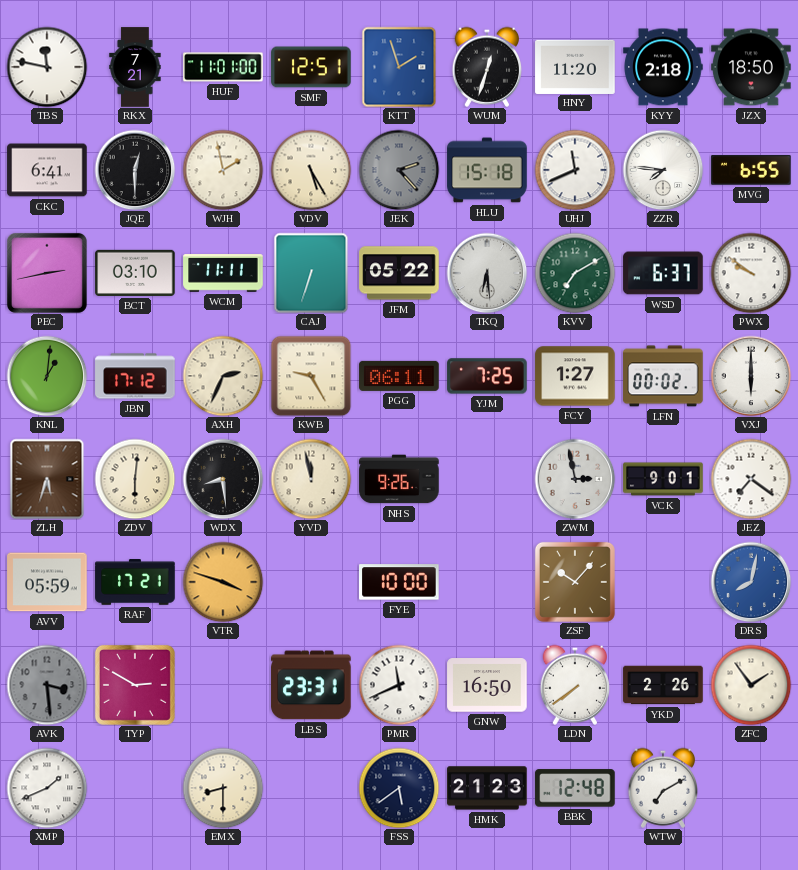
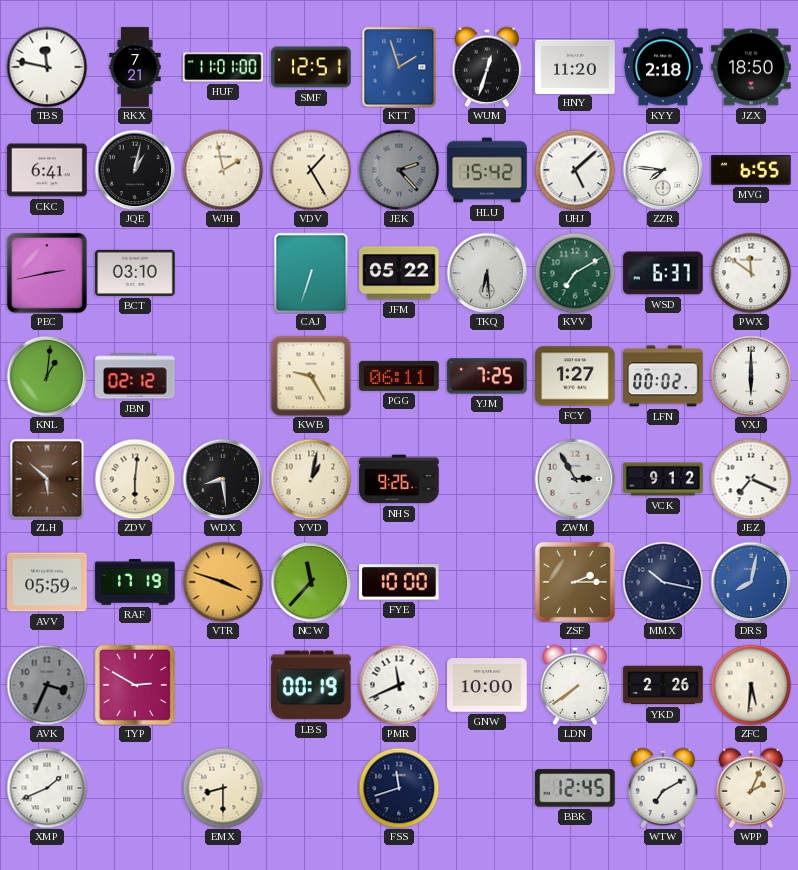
JQE: 12:30 -> 1:02 (135, 170)
VDV: 5:25 -> 1:25 (311, 170)
HLU: 15:18 -> 15:42 (487, 170)
UHJ: 11:41 -> 5:08 (575, 170)
WCM: 11:11 -> none (223, 273)
PWX: 9:51 -> 11:51 (751, 273)
JBN: 17:12 -> 02:12 (135, 376)
AXH: 2:34 -> none (223, 376)
ZLH: 5:33 -> 5:52 (47, 479)
YVD: 11:58 -> 1:02 (311, 479)
ZWM: 2:58 -> 2:55 (575, 479)
VCK: 9:01 -> 9:12 (663, 479)
JEZ: 7:21 -> 7:19 (751, 479)
RAF: 17:21 -> 17:19 (135, 582)
NCW: none -> 11:37 (311, 582)
ZSF: 10:07 -> 2:15 (575, 582)
MMX: none -> 10:17 (663, 582)
AVK: 3:29 -> 3:34 (47, 685)
LBS: 23:31 -> 00:19 (311, 685)
GNW: 16:50 -> 10:00 (487, 685)
ZFC: 1:54 -> 5:31 (751, 685)
FSS: 5:39 -> 11:42 (399, 788)
HMK: 21:23 -> none (487, 788)
BBK: 12:48 -> 12:45 (575, 788)
WPP: none -> 2:04 (751, 788)
